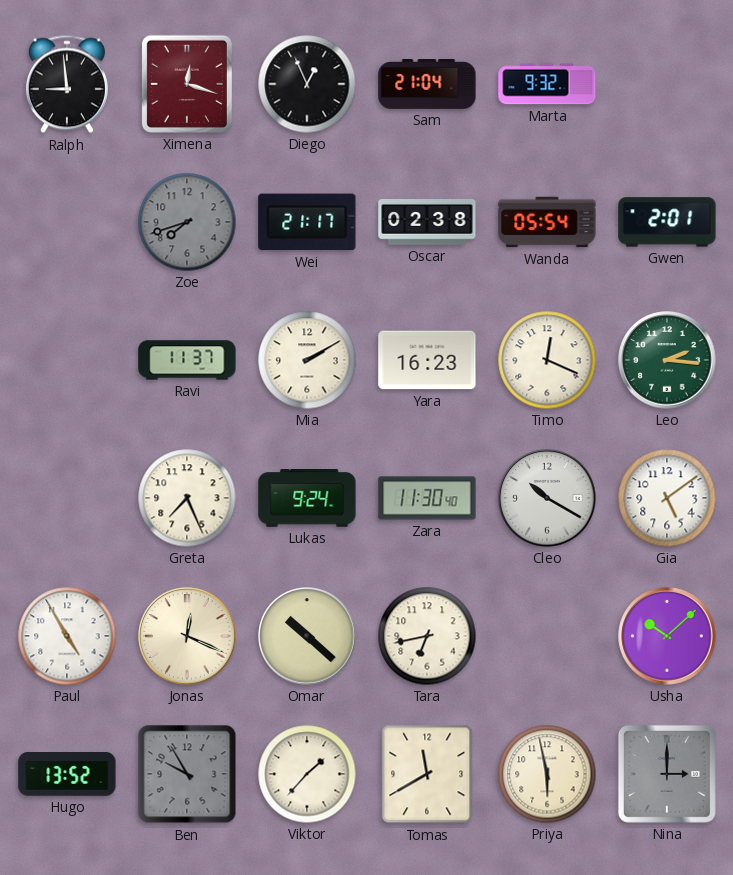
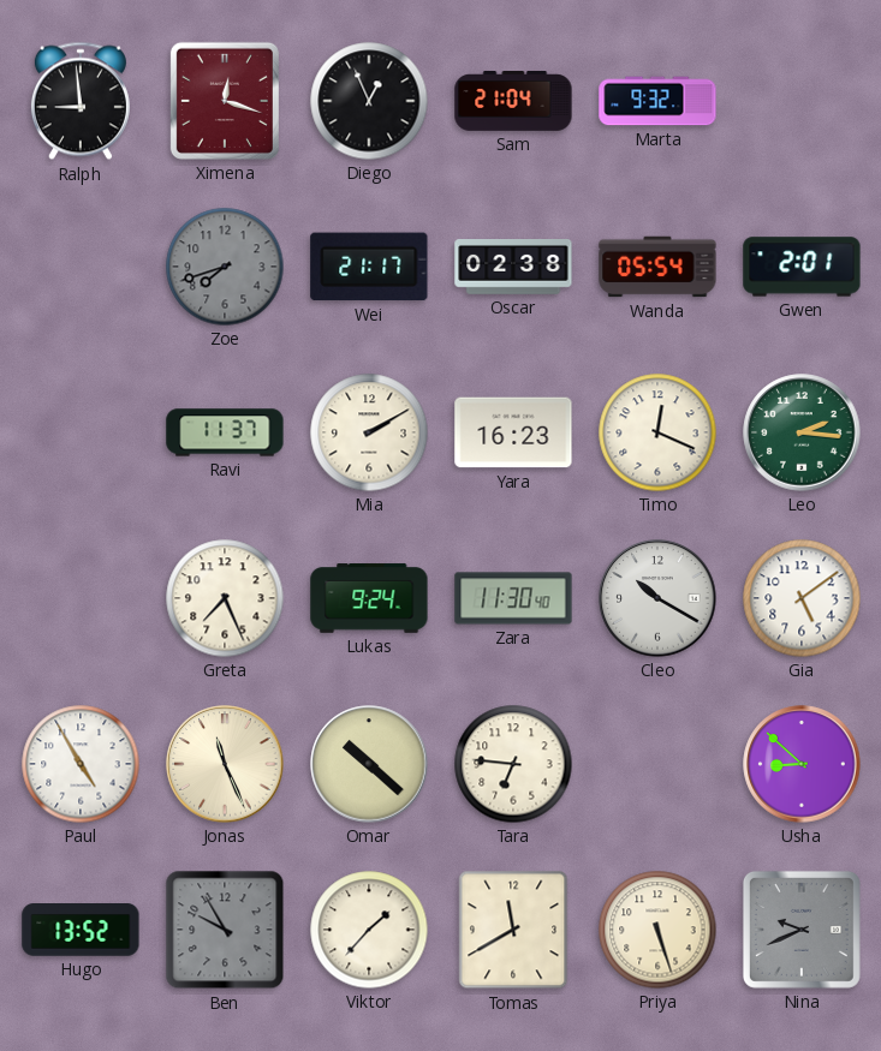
Jonas: 12:19 -> 11:26 (225, 764)
Tara: 6:43 -> 6:46 (513, 764)
Usha: 10:08 -> 8:52 (802, 764)
Priya: 5:58 -> 5:27 (657, 930)
Nina: 3:00 -> 9:41 (802, 930)
